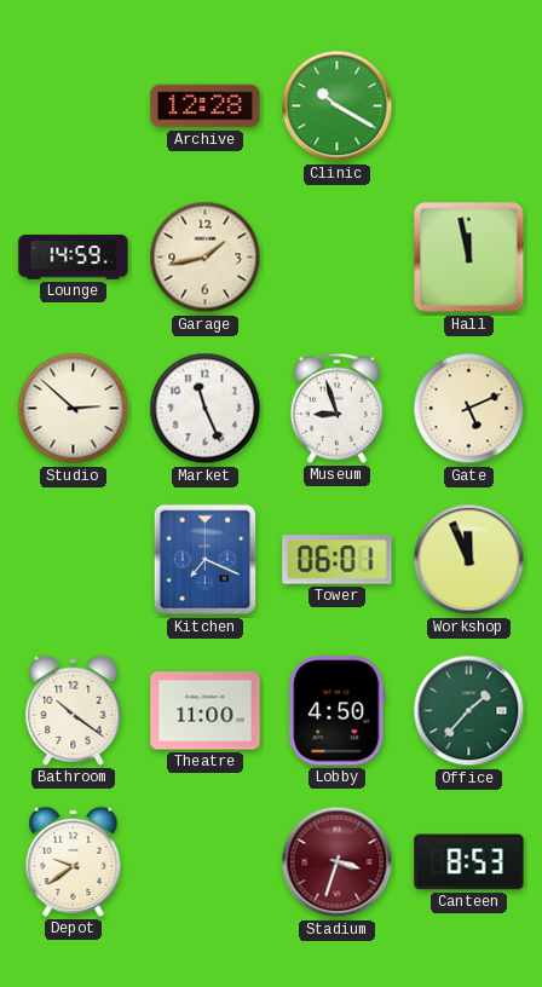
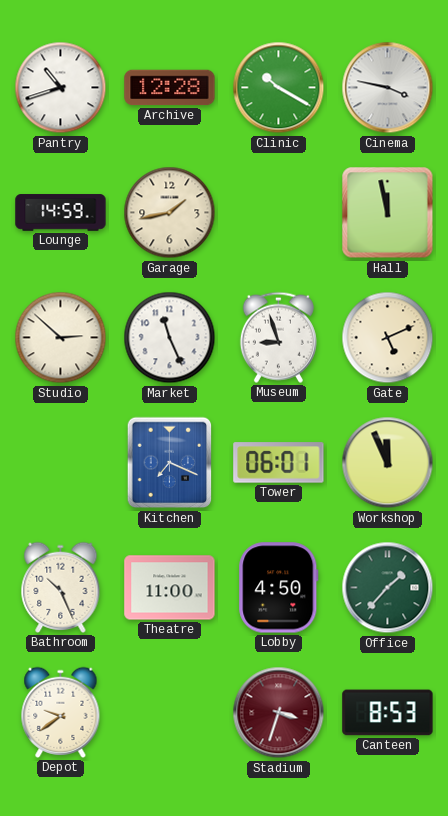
Pantry: none -> 10:42 (61, 88)
Cinema: none -> 3:47 (388, 88)
Bathroom: 10:21 -> 10:26 (61, 587)
